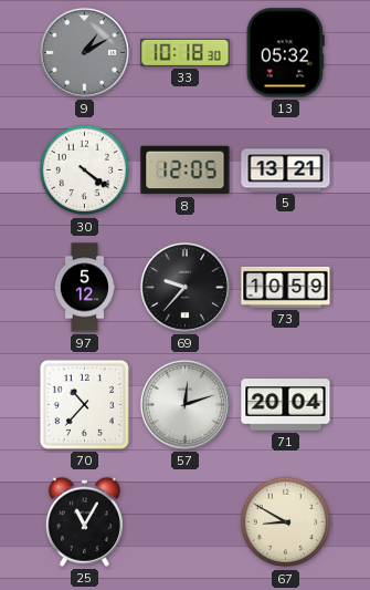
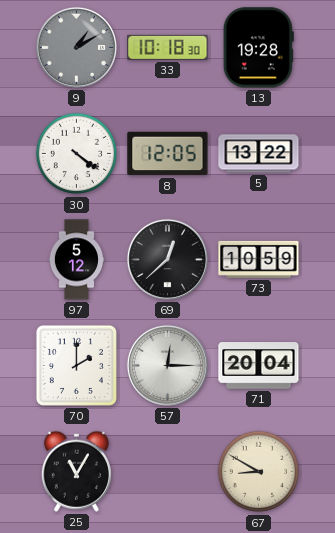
13: 05:32 -> 19:28 (258, 48)
5: 13:21 -> 13:22 (259, 154)
69: 9:37 -> 12:38 (167, 259)
70: 10:37 -> 2:00 (76, 365)
57: 12:12 -> 12:15 (167, 365)
